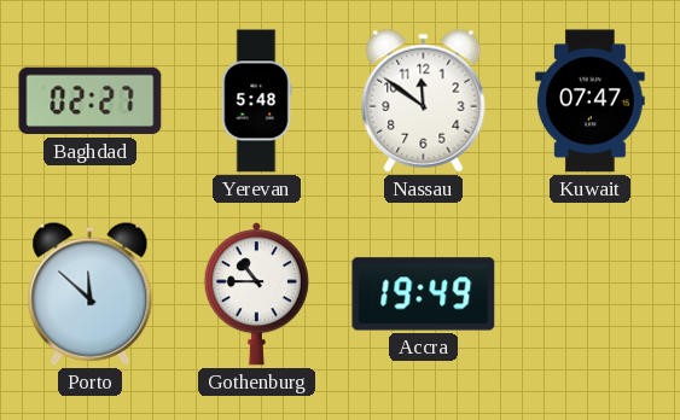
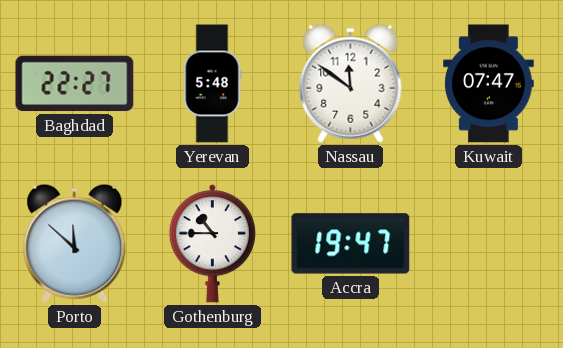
Baghdad: 02:27 -> 22:27 (75, 84)
Accra: 19:49 -> 19:47 (351, 244)
